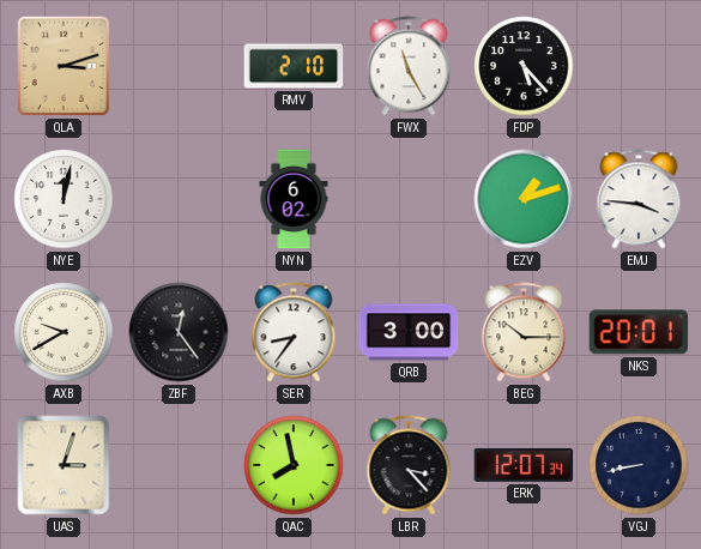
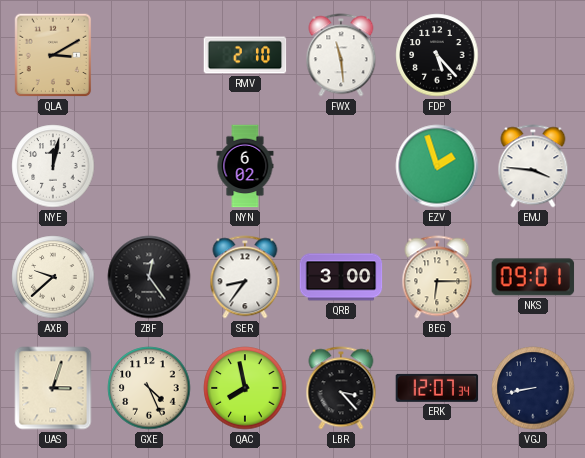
QLA: 3:12 -> 3:10 (53, 55)
FWX: 11:25 -> 11:29 (341, 55)
EZV: 1:12 -> 1:57 (437, 166)
AXB: 9:40 -> 9:38 (53, 277)
BEG: 10:15 -> 6:15 (437, 277)
NKS: 20:01 -> 09:01 (533, 277)
GXE: none -> 4:26 (149, 388)
